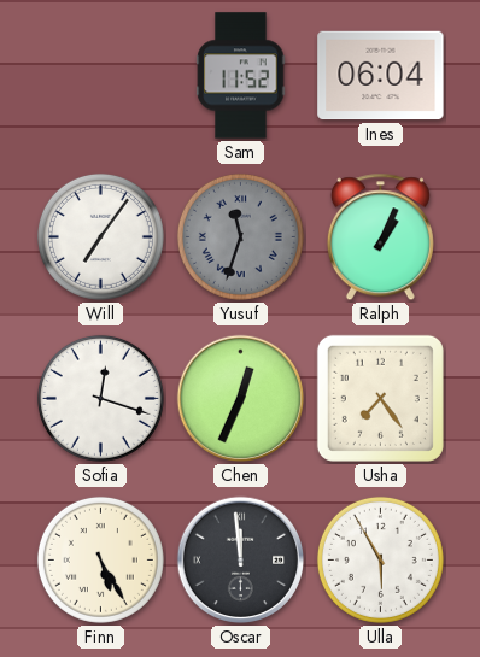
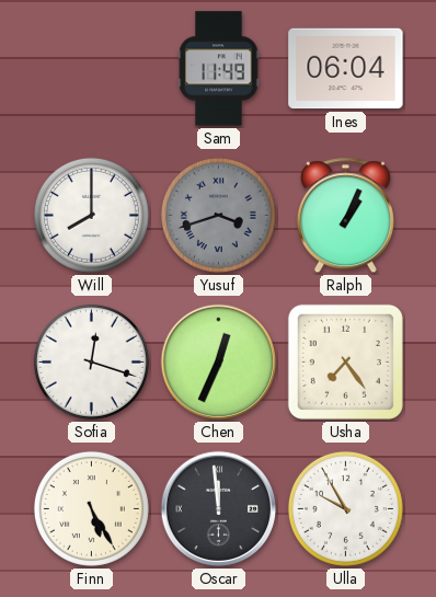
Sam: 11:52 -> 11:49 (219, 69)
Will: 7:06 -> 8:00 (91, 215)
Yusuf: 11:33 -> 3:42 (218, 215)
Ulla: 5:55 -> 9:55 (345, 508)
